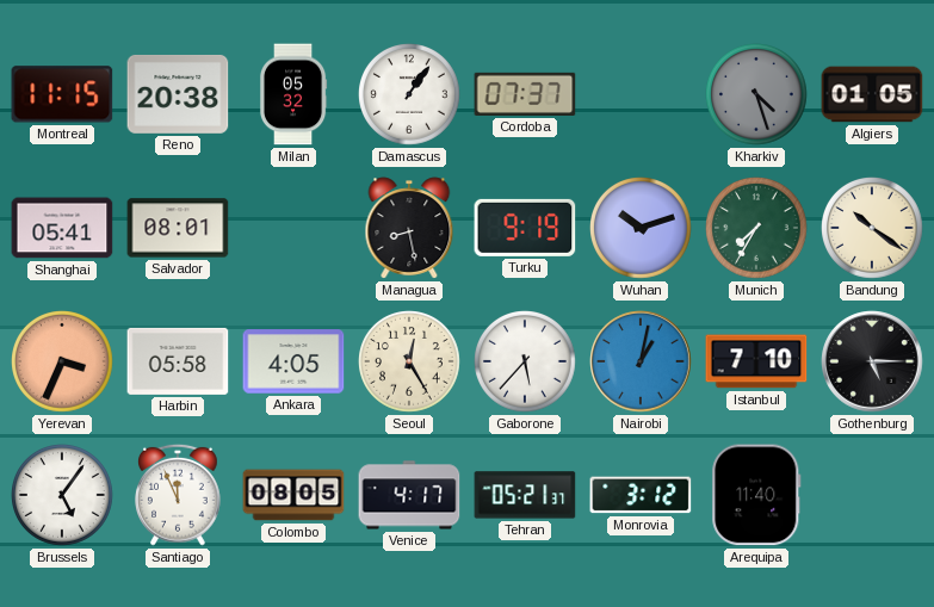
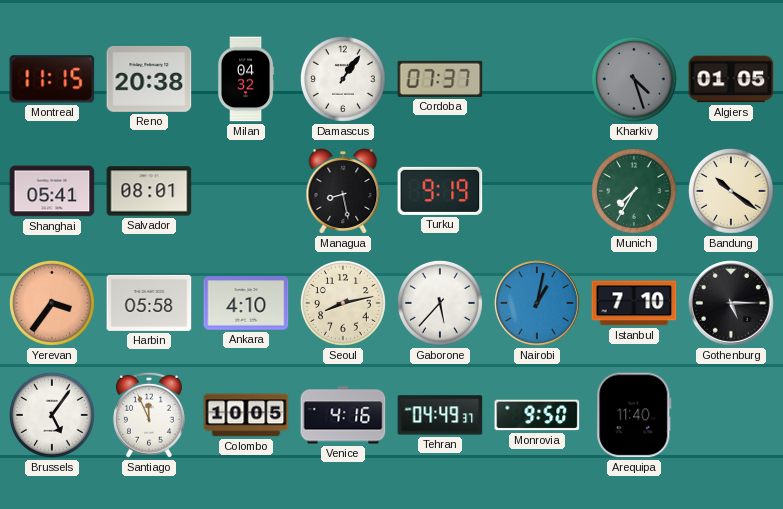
Milan: 05:32 -> 04:32 (246, 79)
Wuhan: 10:12 -> none (642, 229)
Yerevan: 3:34 -> 3:36 (53, 304)
Ankara: 4:05 -> 4:10 (246, 303)
Seoul: 12:25 -> 8:13 (344, 304)
Colombo: 08:05 -> 10:05 (246, 415)
Venice: 4:17 -> 4:16 (343, 415)
Tehran: 05:21 -> 04:49 (440, 415)
Monrovia: 3:12 -> 9:50 (537, 415)
